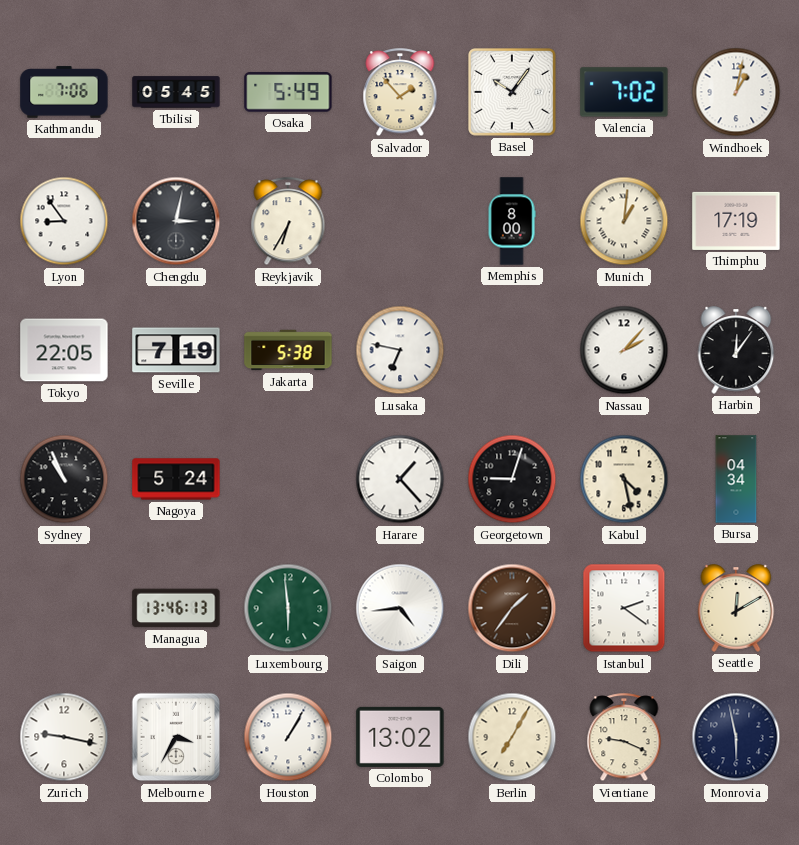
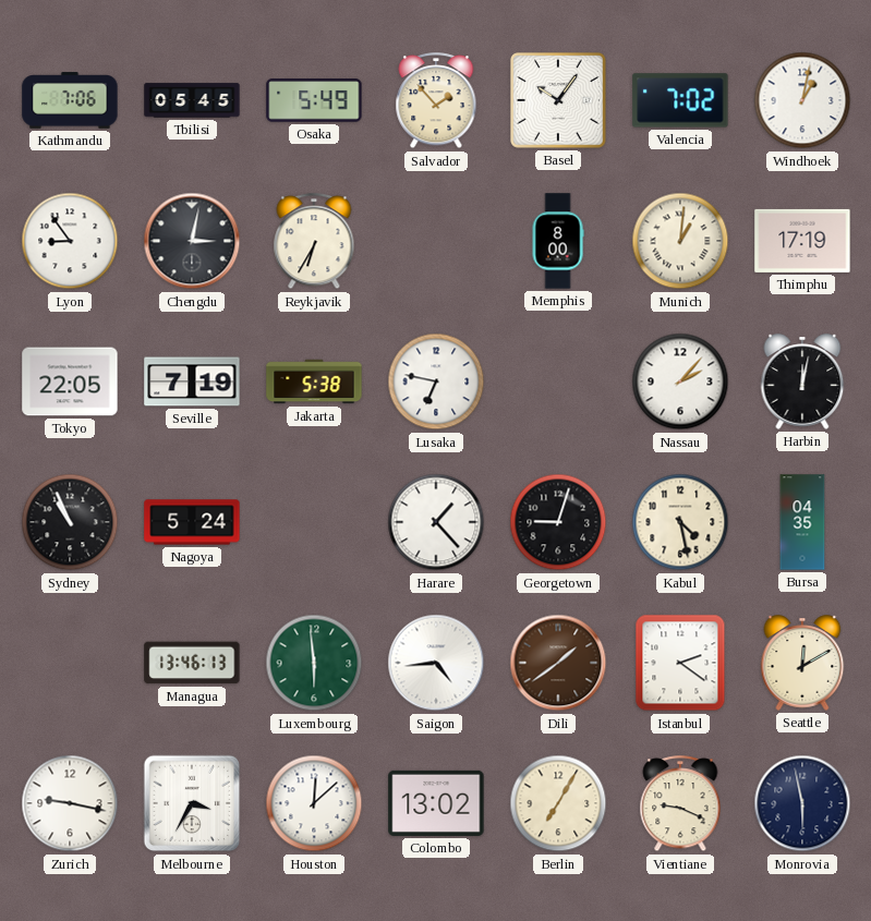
Harbin: 12:06 -> 12:02 (802, 381)
Bursa: 04:34 -> 04:35 (802, 522)
Dili: 1:36 -> 1:39 (558, 663)
Houston: 1:05 -> 12:08 (314, 803)
